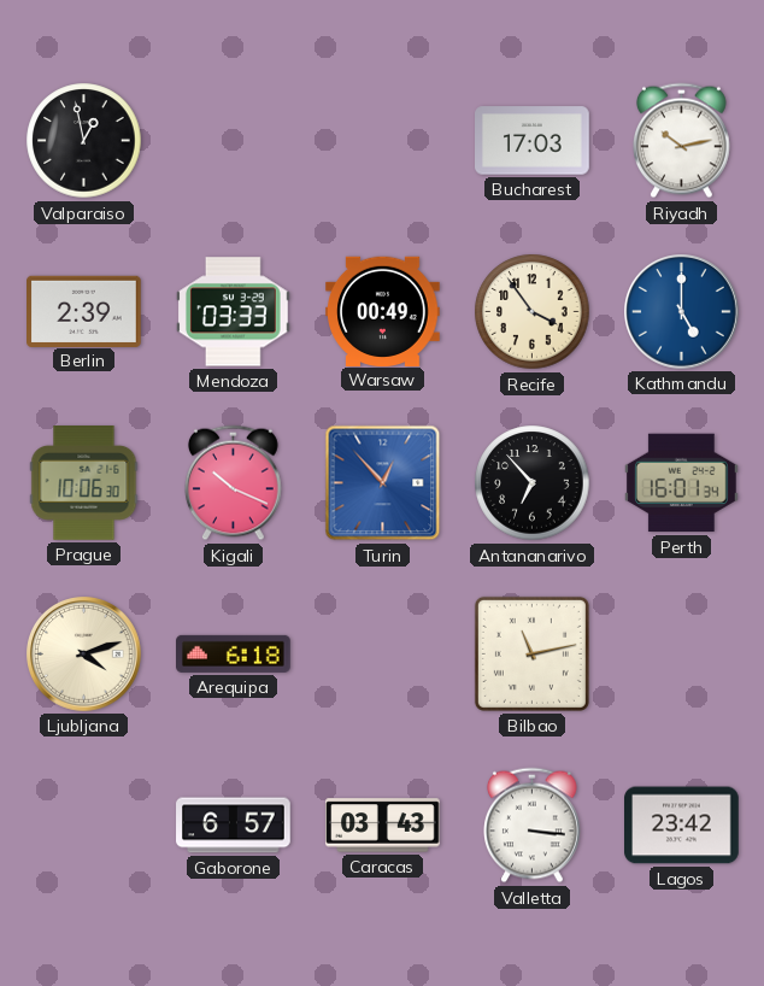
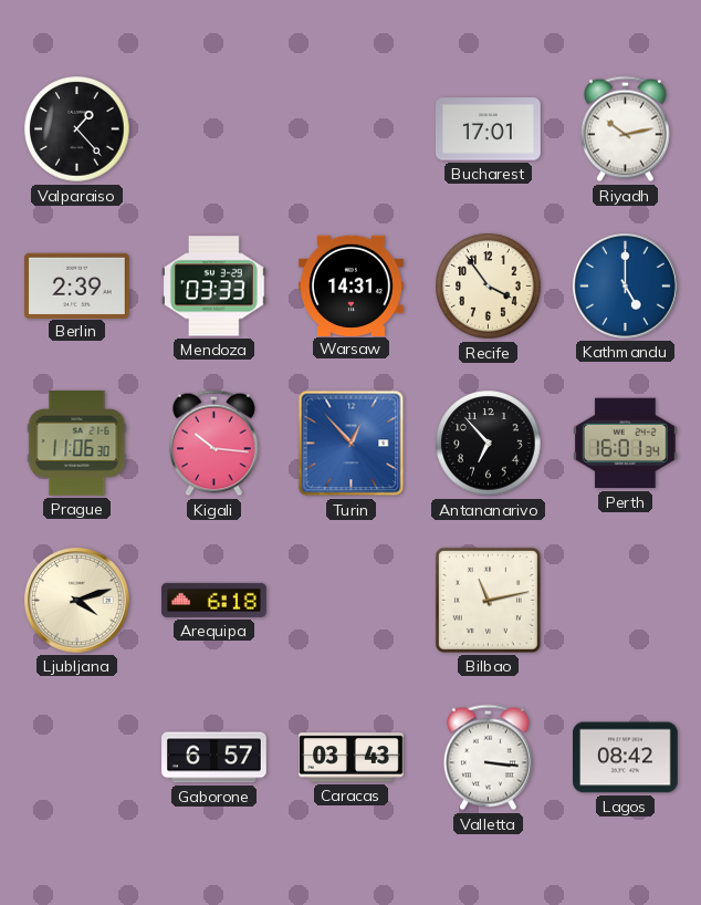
Valparaiso: 12:58 -> 1:23 (77, 129)
Bucharest: 17:03 -> 17:01 (489, 129)
Warsaw: 00:49 -> 14:31 (352, 285)
Prague: 10:06 -> 11:06 (77, 444)
Kigali: 10:19 -> 10:16 (215, 444)
Lagos: 23:42 -> 08:42 (626, 758)
